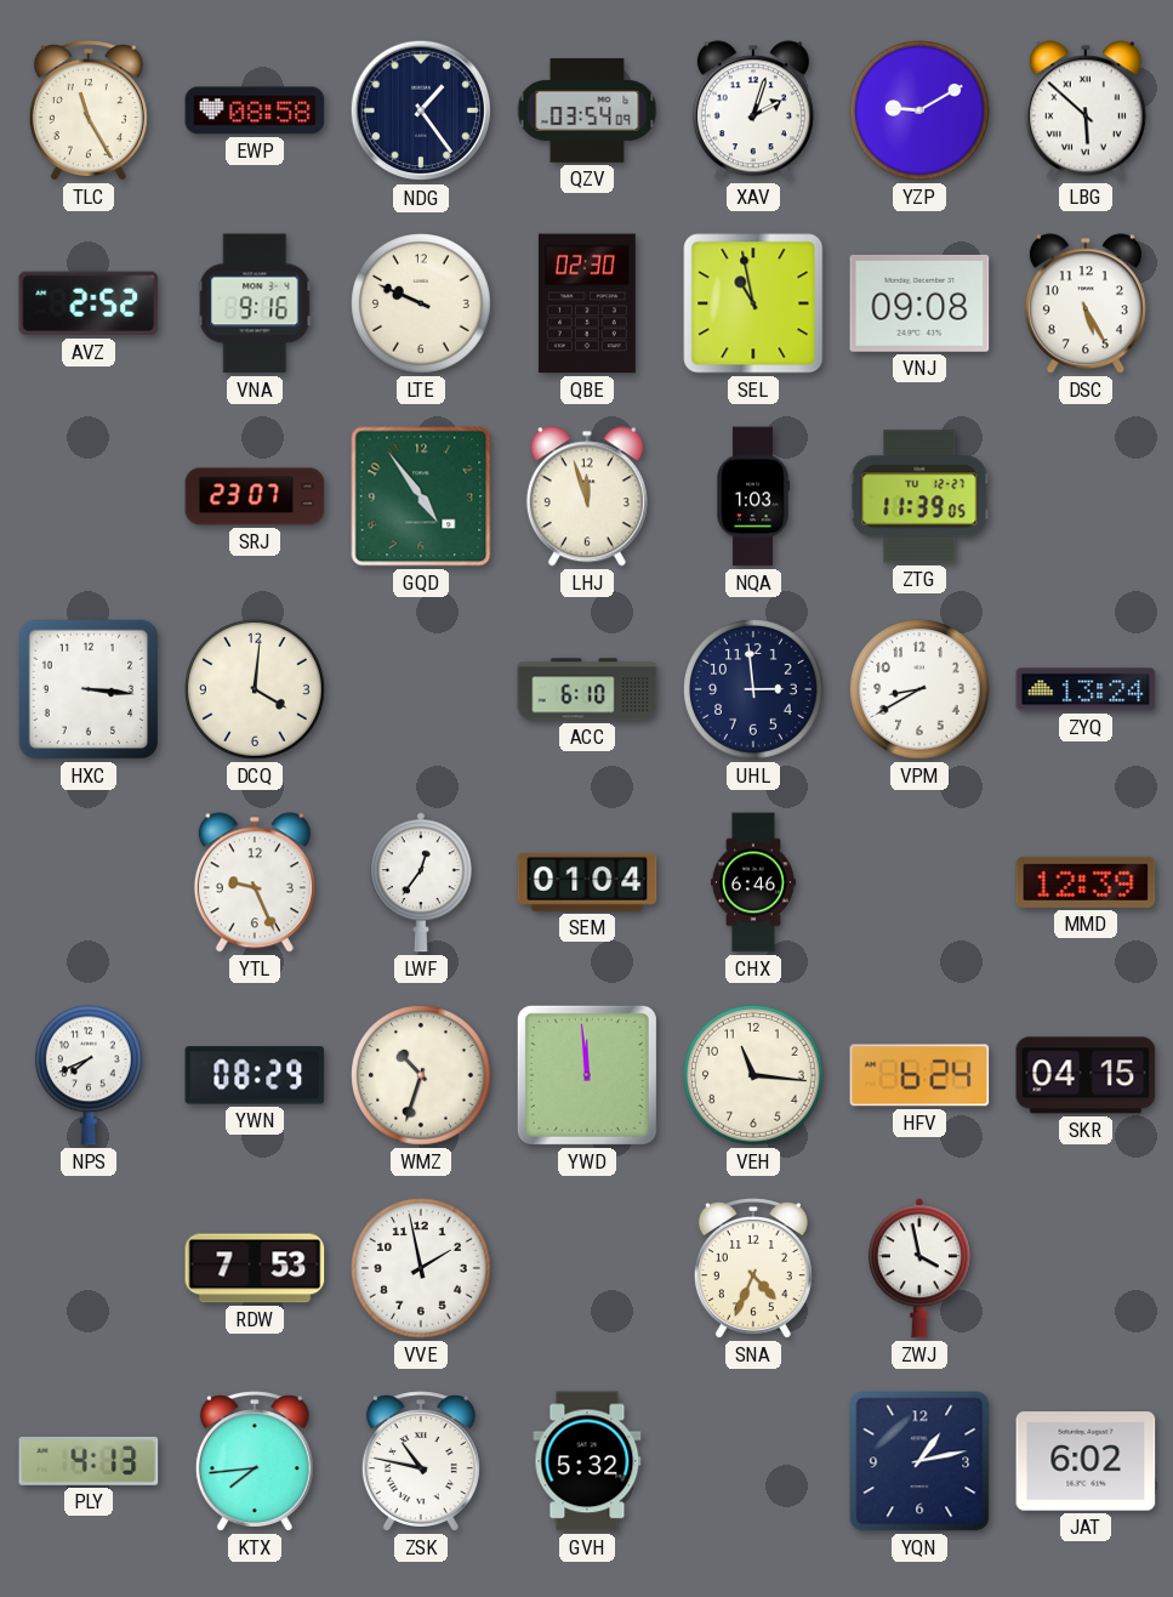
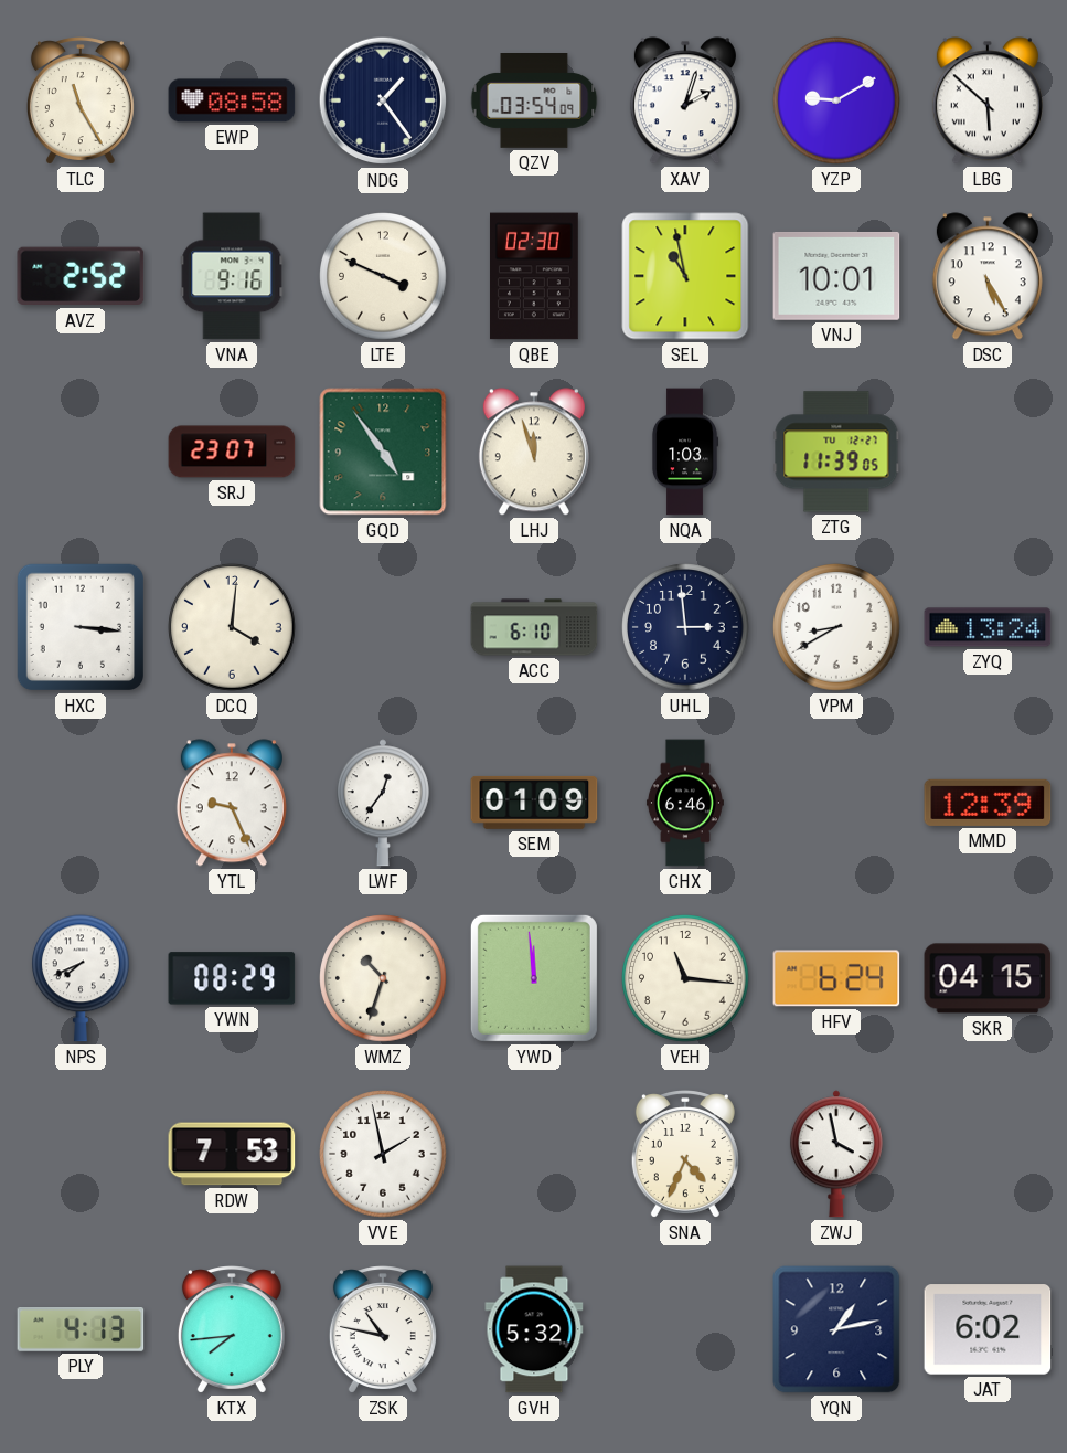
LTE: 9:49 -> 3:49 (383, 276)
VNJ: 09:08 -> 10:01 (836, 276)
SEM: 01:04 -> 01:09 (534, 803)
